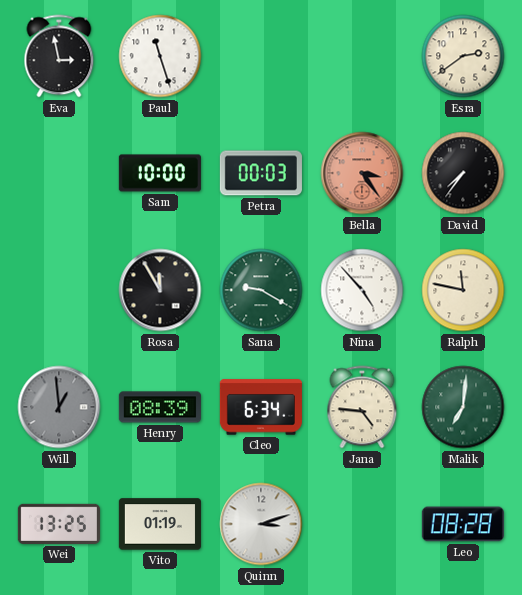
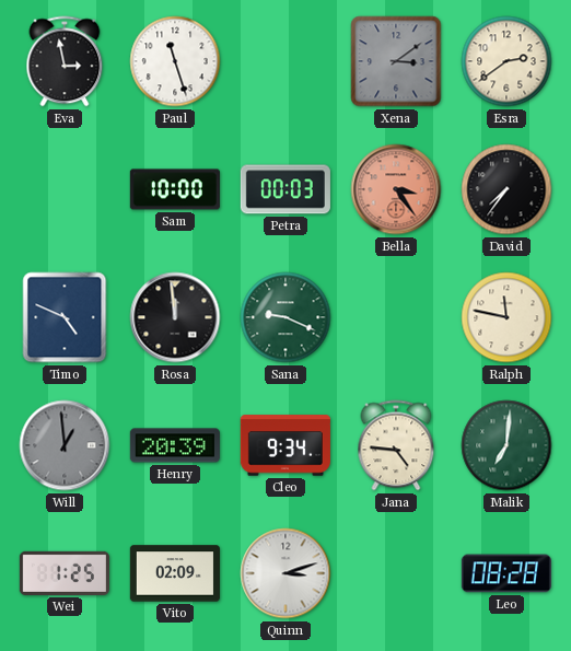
Xena: none -> 3:09 (396, 61)
Timo: none -> 4:49 (65, 317)
Rosa: 11:55 -> 11:59 (175, 317)
Sana: 9:20 -> 9:19 (285, 317)
Nina: 4:53 -> none (362, 290)
Henry: 08:39 -> 20:39 (175, 445)
Cleo: 6:34 -> 9:34 (285, 445)
Wei: 13:25 -> 1:25 (65, 573)
Vito: 01:19 -> 02:09 (175, 573)
